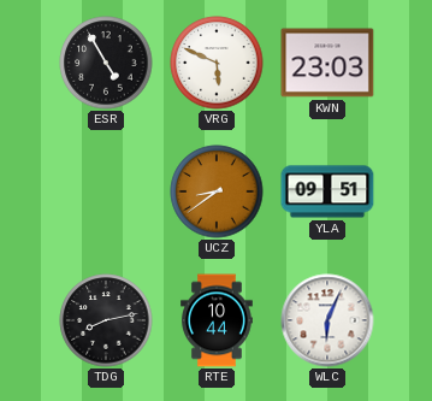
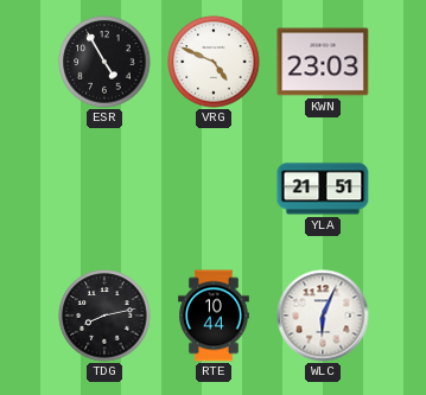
VRG: 5:49 -> 4:49 (214, 62)
UCZ: 8:39 -> none (217, 191)
YLA: 09:51 -> 21:51 (323, 189)
